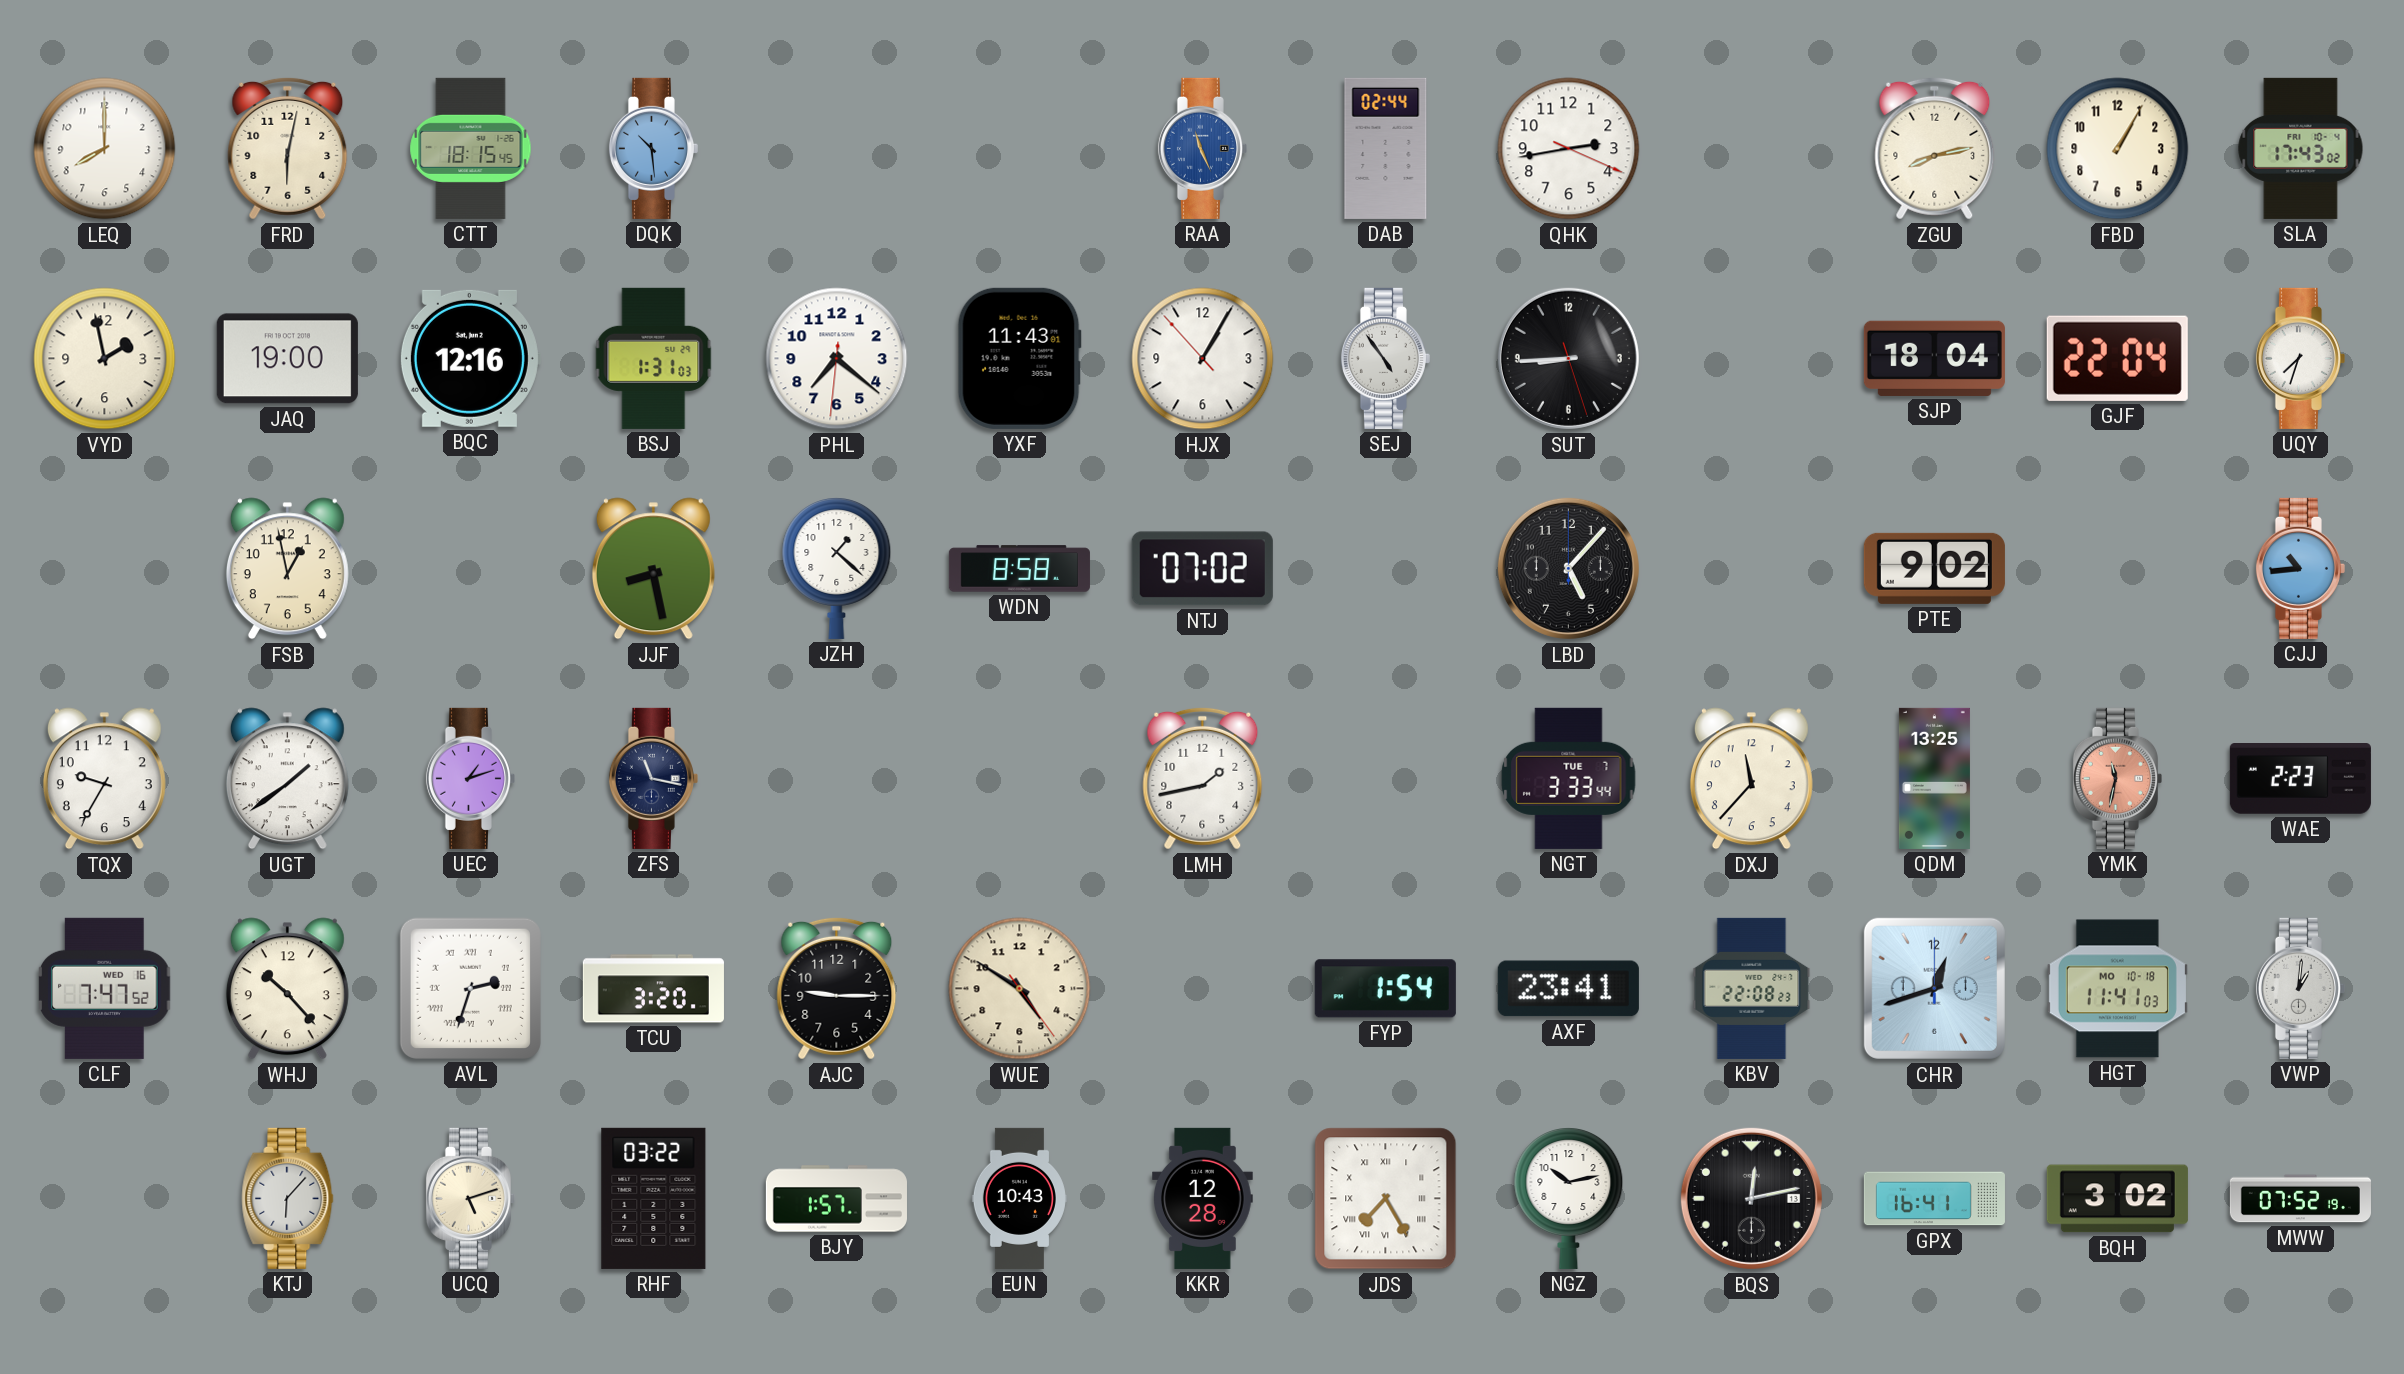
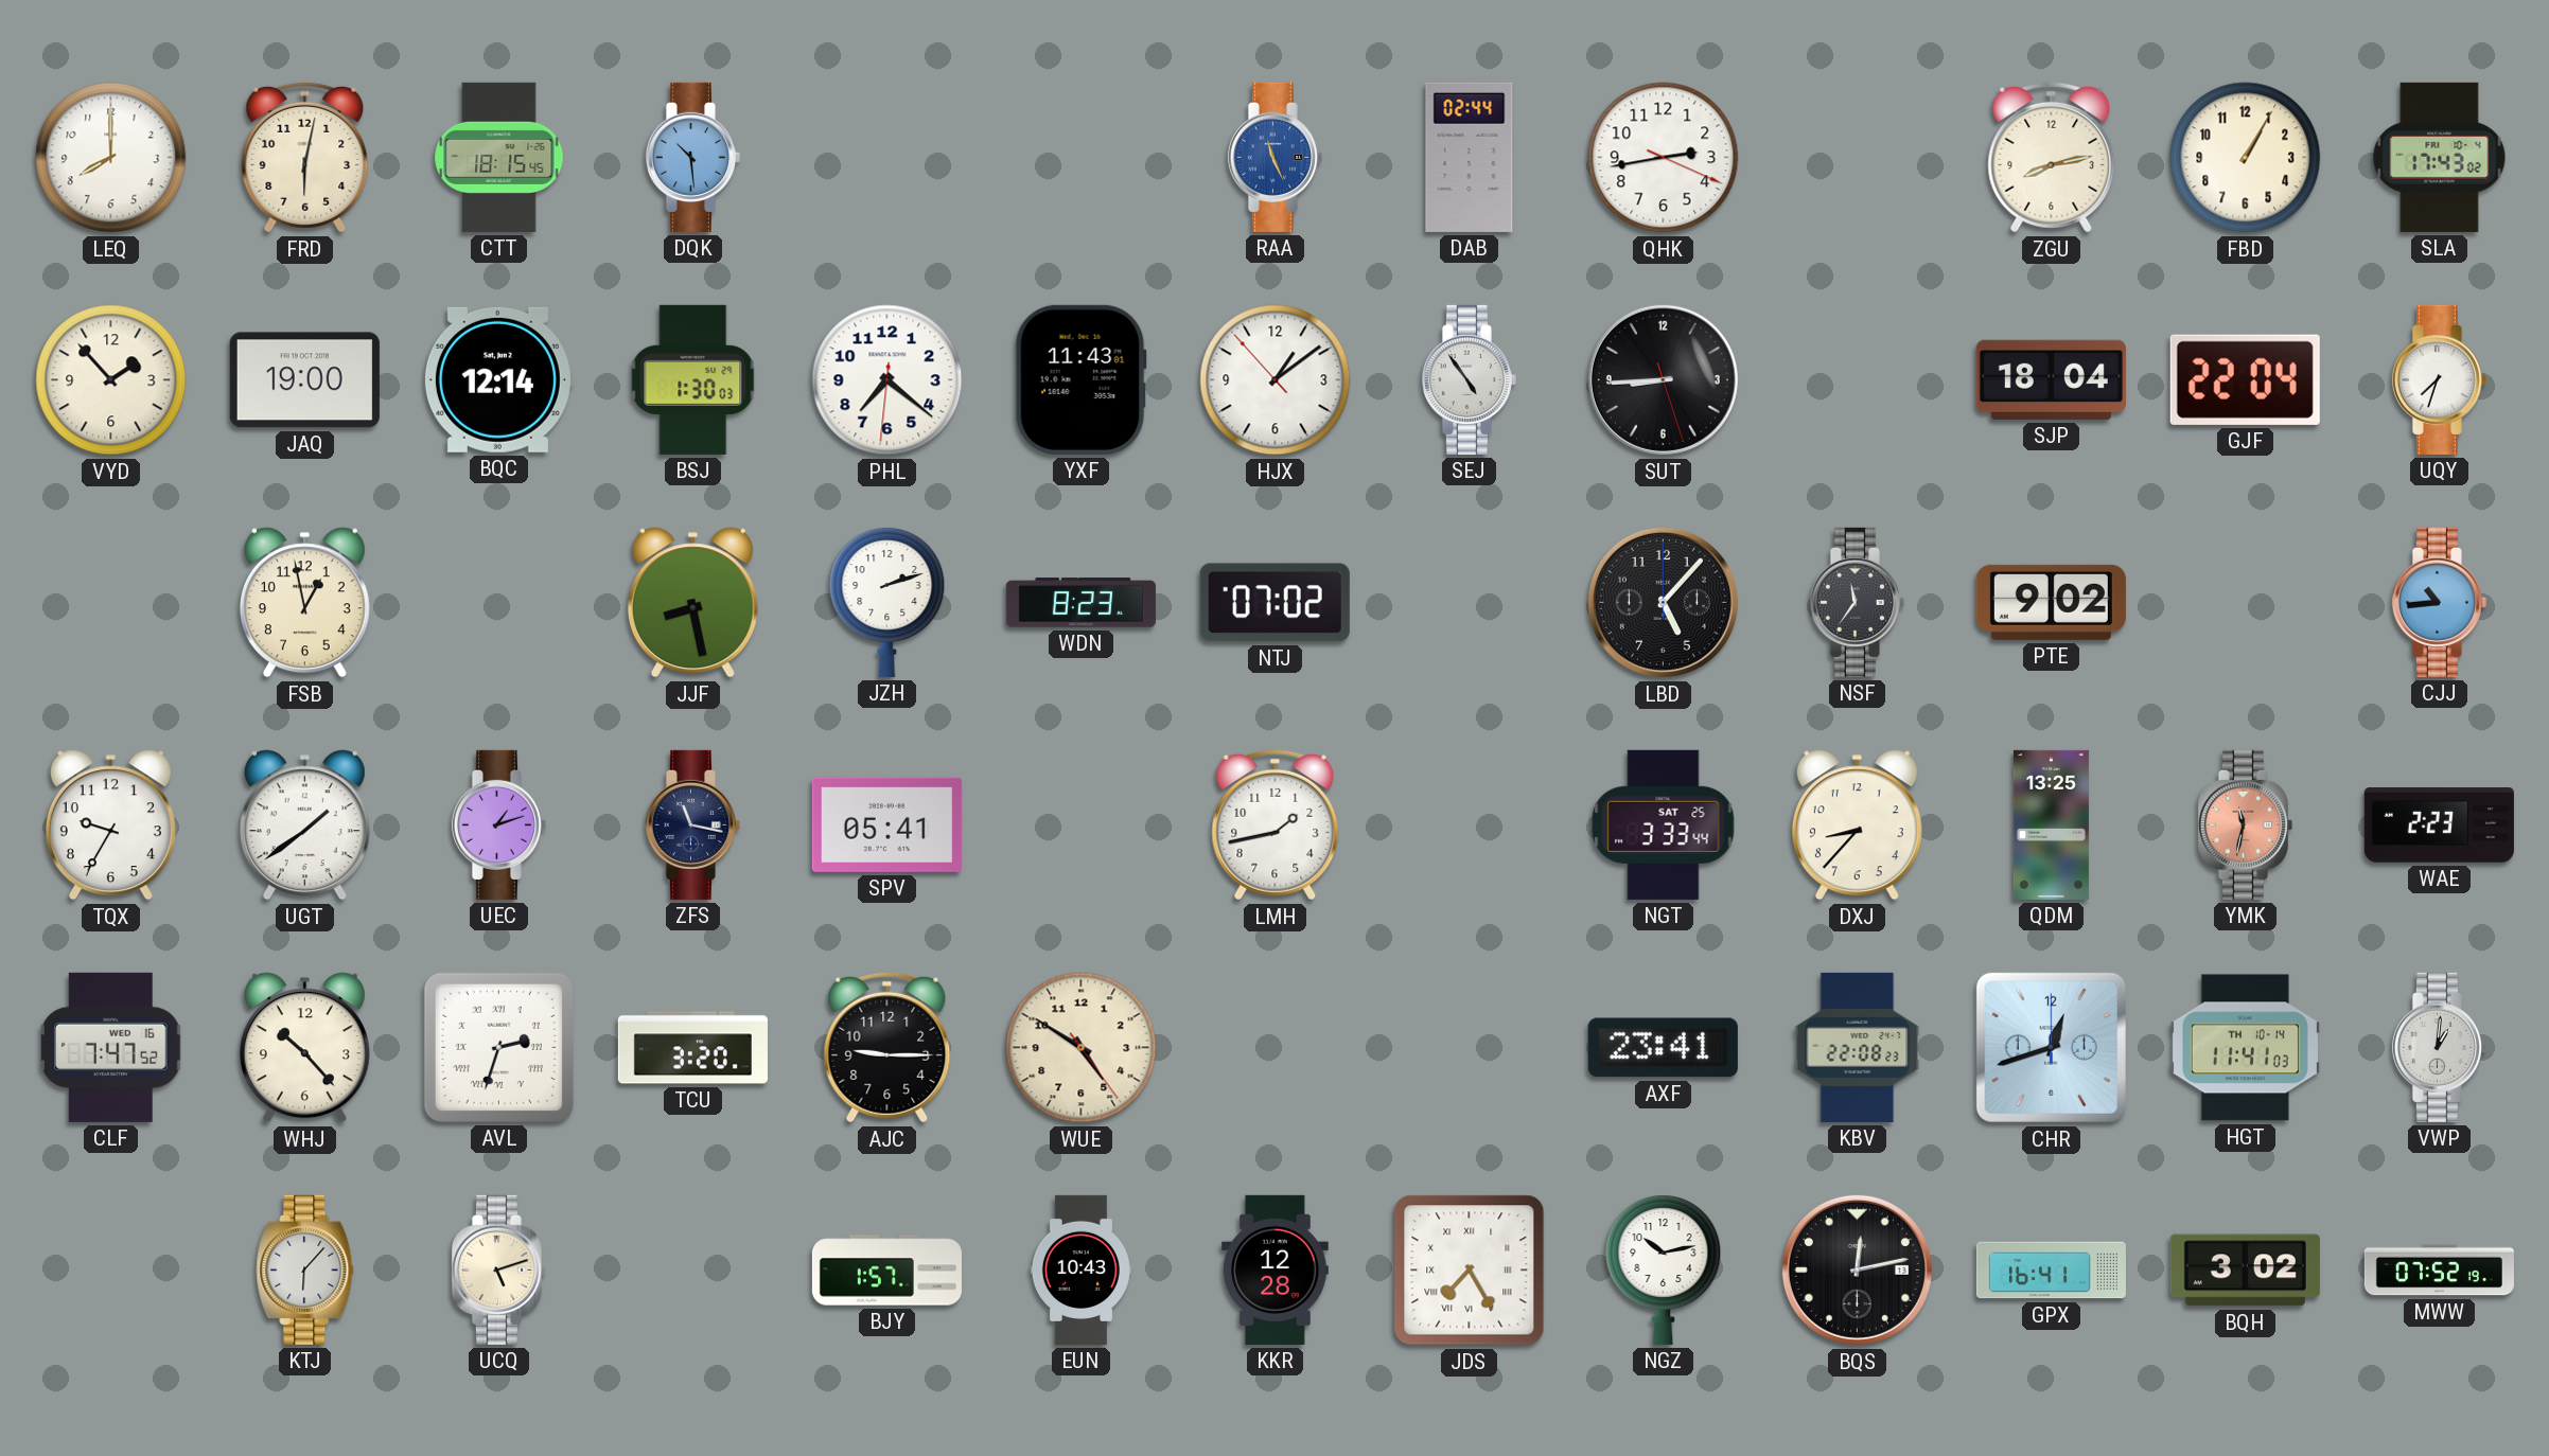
VYD: 1:58 -> 1:53 (111, 380)
BQC: 12:16 -> 12:14 (498, 379)
BSJ: 1:31 -> 1:30 (693, 379)
HJX: 1:04 -> 1:08 (1276, 380)
JZH: 1:22 -> 2:12 (887, 603)
WDN: 8:58 -> 8:23 (1080, 603)
NSF: none -> 11:36 (1857, 602)
SPV: none -> 05:41 (886, 824)
NGT date: TUE 7 -> SAT 25 (1664, 824)
DXJ: 11:37 -> 8:37 (1857, 825)
FYP: 1:54 -> none (1385, 989)
HGT date: MO 10-18 -> TH 10-14 (2245, 1048)
RHF: 03:22 -> none (654, 1198)
